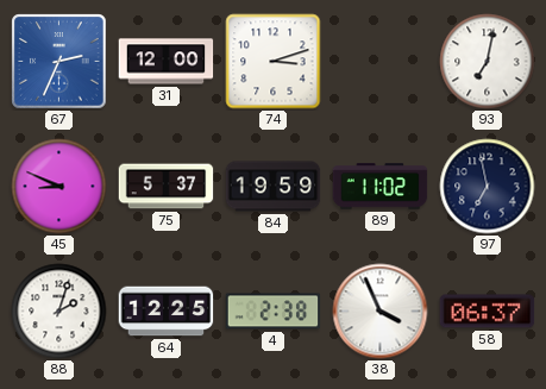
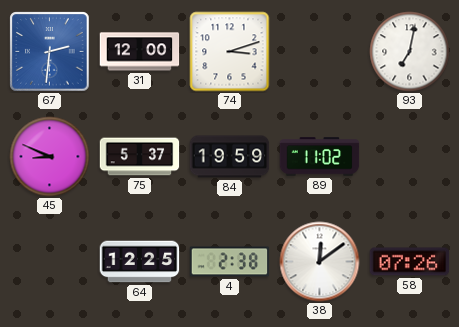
67: 2:34 -> 2:31 (50, 52)
97: 6:58 -> none (488, 187)
88: 2:03 -> none (59, 312)
38: 3:56 -> 12:09 (320, 262)
58: 06:37 -> 07:26 (410, 262)
